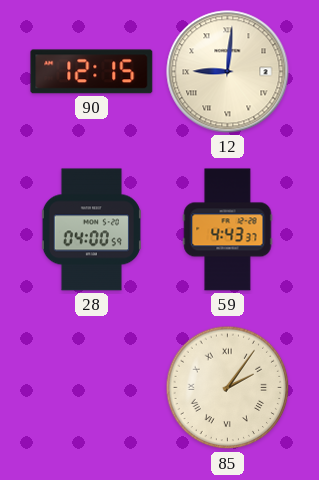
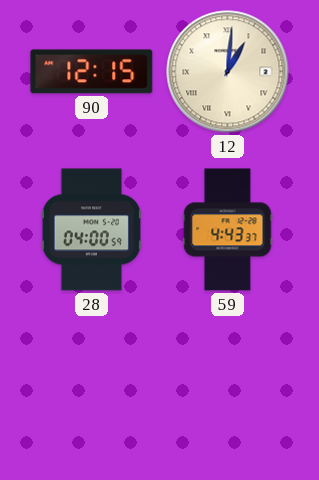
12: 9:01 -> 1:01 (228, 72)
85: 2:06 -> none (228, 388)
